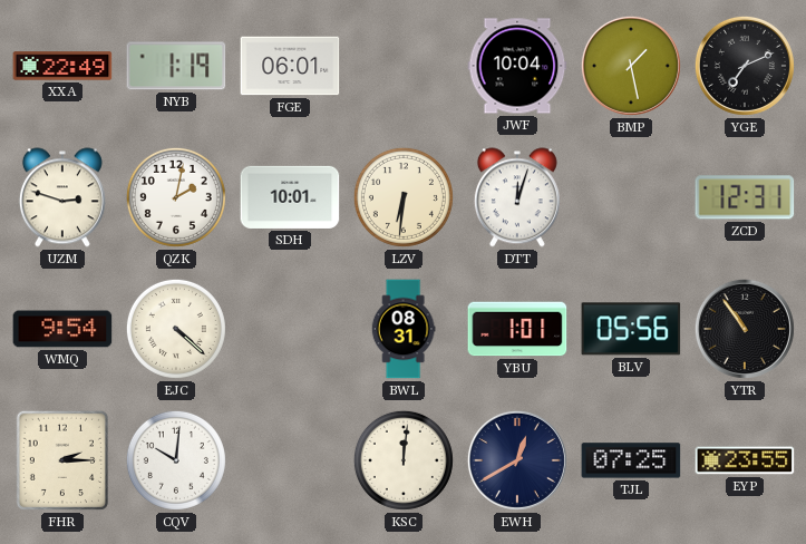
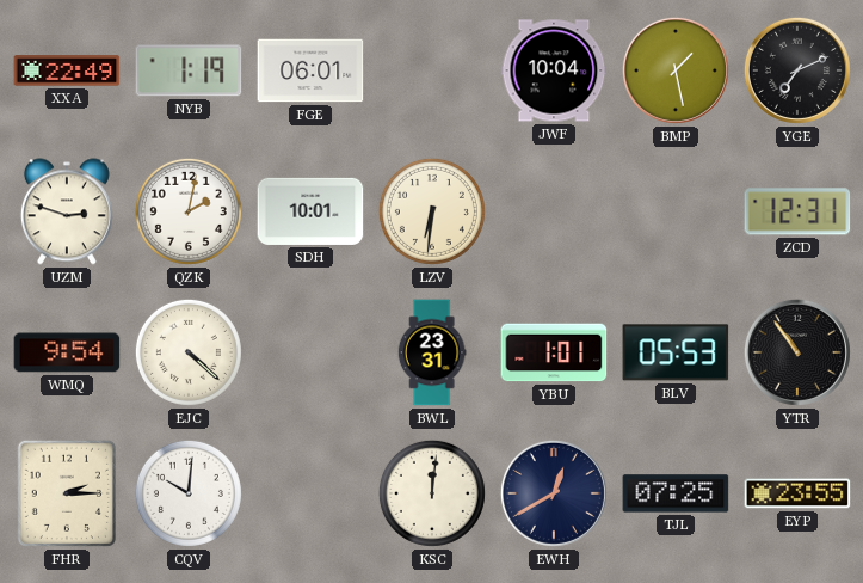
DTT: 12:03 -> none (517, 197)
BWL: 08:31 -> 23:31 (432, 352)
BLV: 05:56 -> 05:53 (676, 352)
